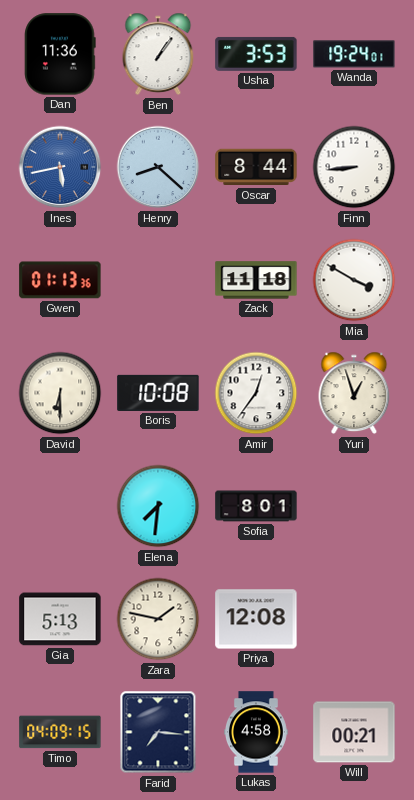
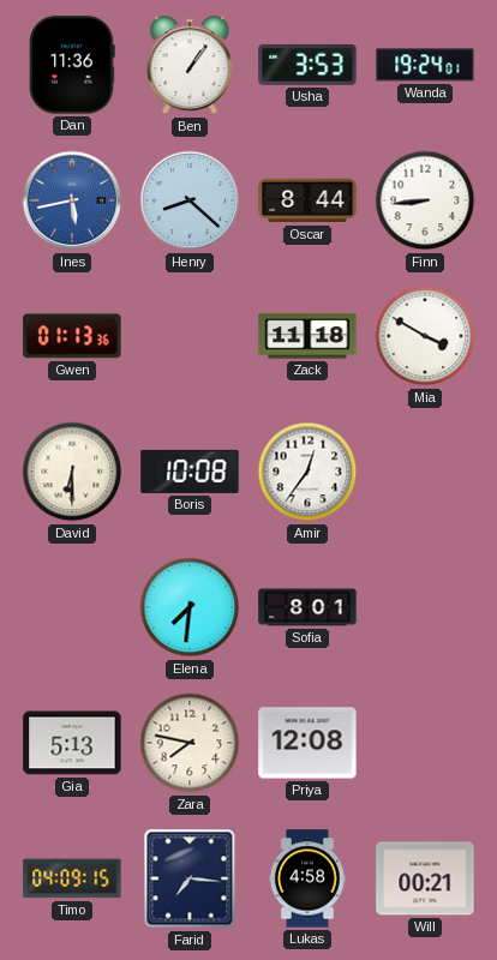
Yuri: 12:57 -> none (354, 393)
Zara: 1:47 -> 7:47 (190, 743)
